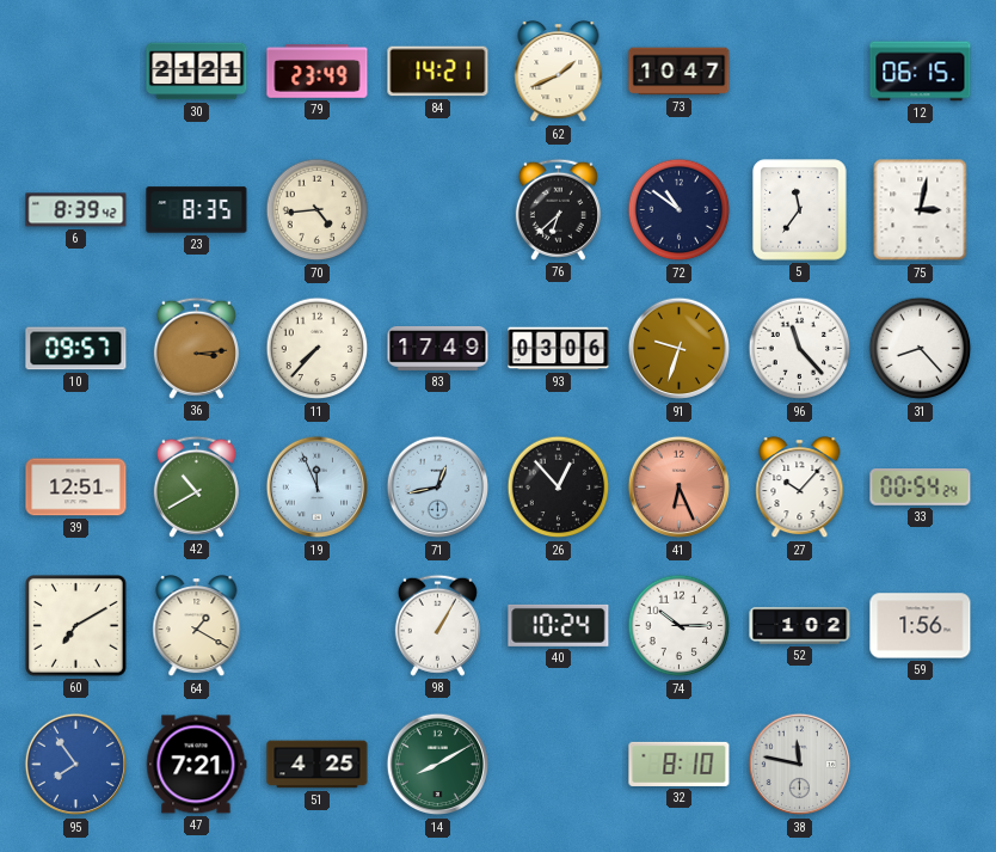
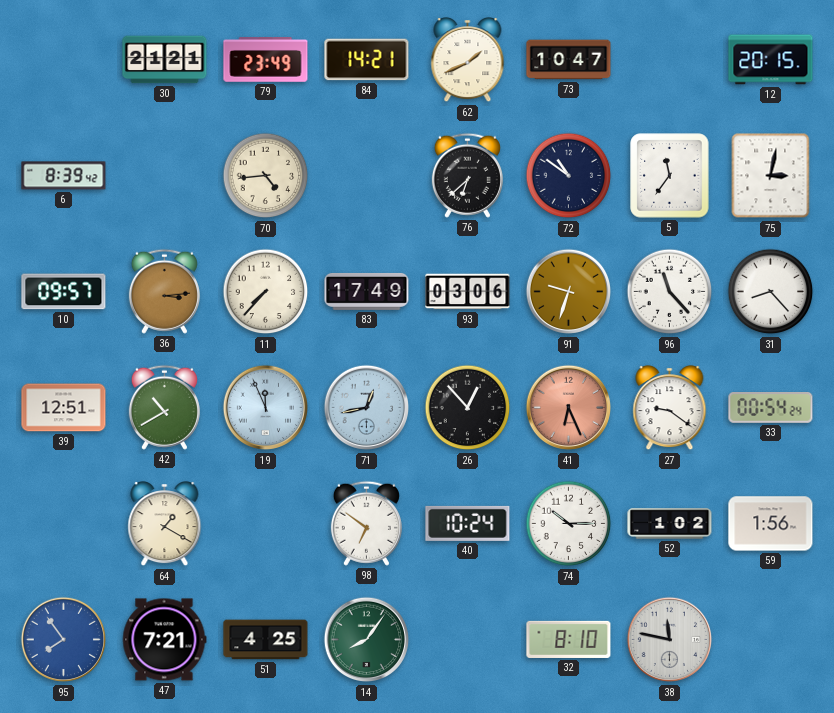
12: 06:15 -> 20:15 (771, 60)
23: 8:35 -> none (197, 210)
27: 10:07 -> 9:21 (670, 409)
60: 7:10 -> none (76, 626)
98: 1:05 -> 6:51 (366, 523)
14: 8:10 -> 8:06 (367, 640)
